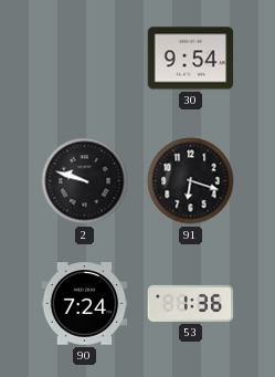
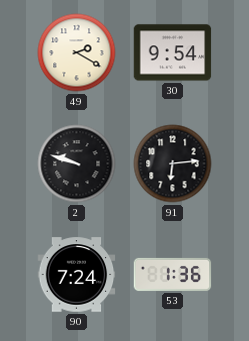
49: none -> 2:20 (77, 53)
91: 6:18 -> 6:14 (173, 164)
